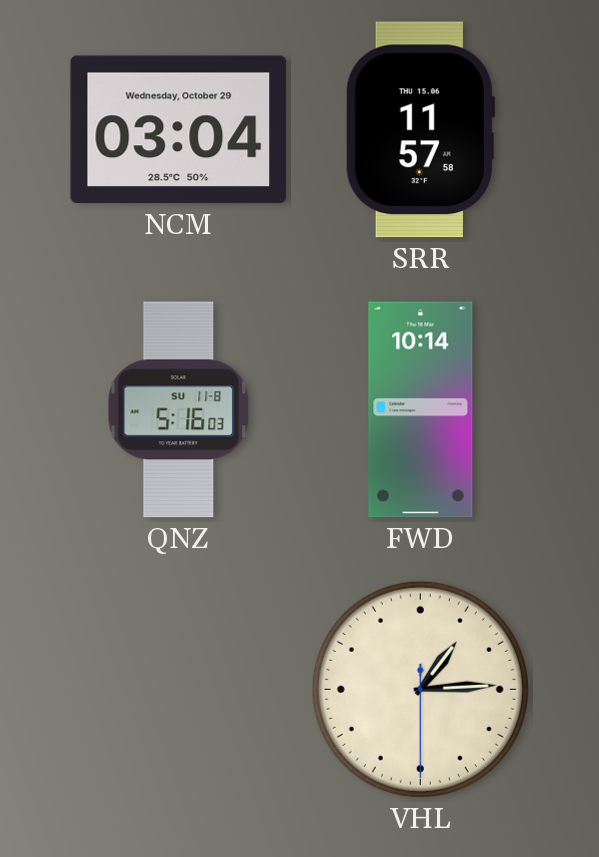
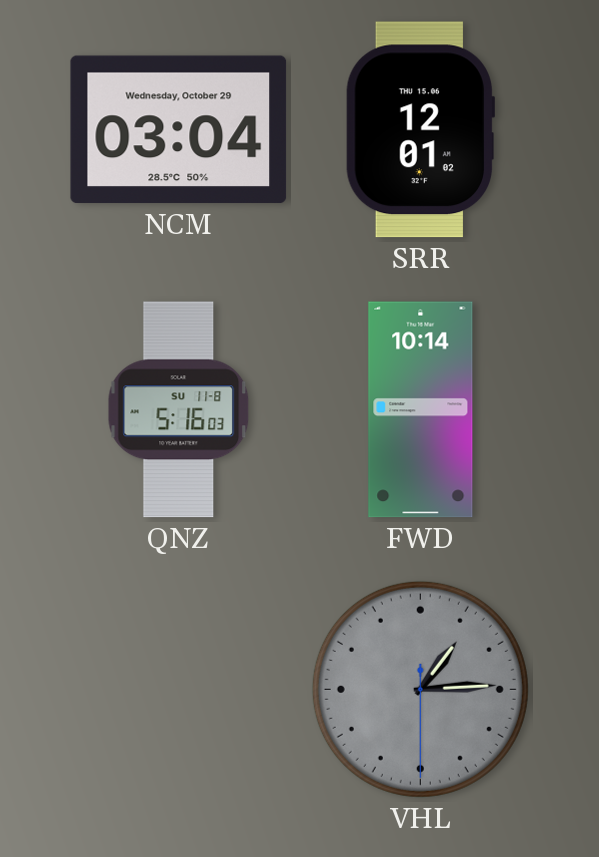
SRR: 11:57 -> 12:01 (421, 130)
VHL dial: cream -> grey (420, 689)
